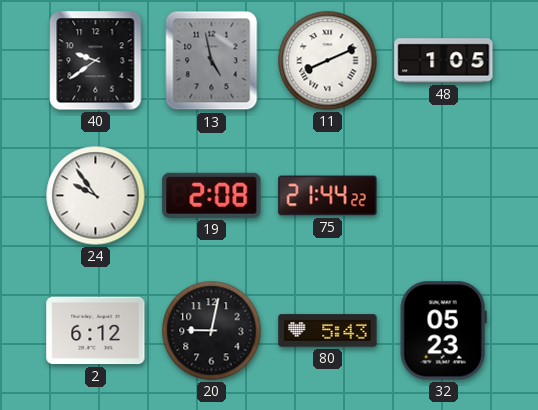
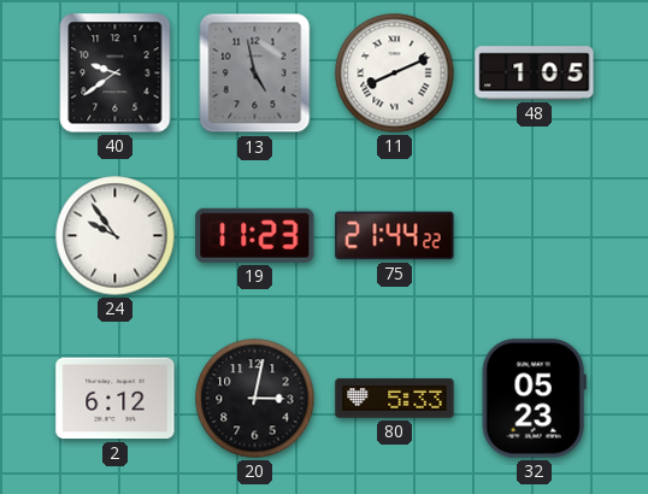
19: 2:08 -> 11:23 (255, 235)
20: 9:02 -> 3:02 (255, 399)
80: 5:43 -> 5:33 (395, 399)
